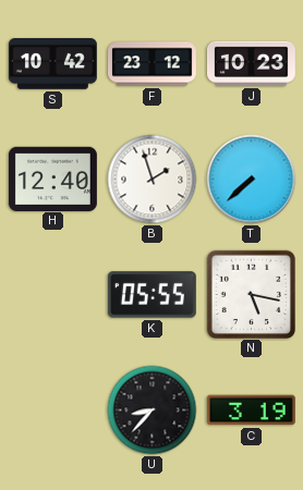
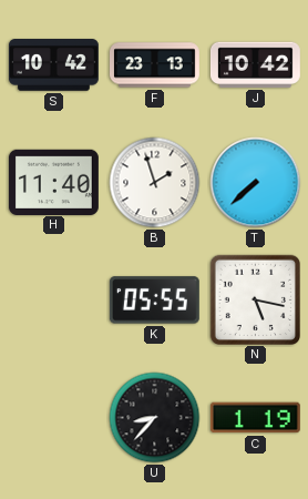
F: 23:12 -> 23:13 (155, 65)
J: 10:23 -> 10:42 (255, 64)
H: 12:40 -> 11:40 (53, 182)
C: 3:19 -> 1:19 (255, 418)
